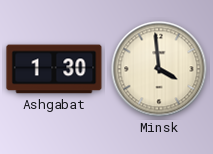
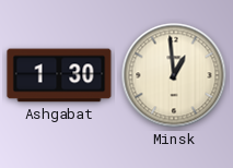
Minsk: 3:59 -> 12:59 (174, 75)
